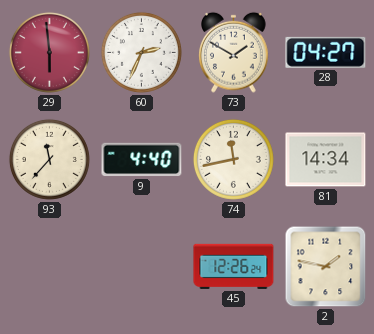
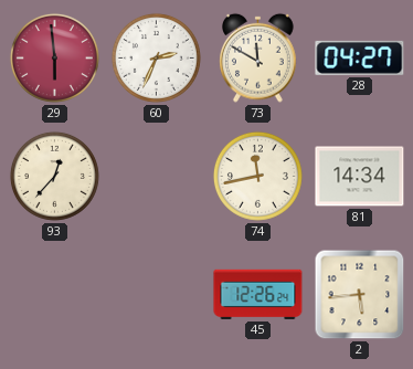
73: 1:50 -> 11:50 (258, 57)
93: 11:37 -> 12:37 (54, 176)
9: 4:40 -> none (142, 160)
2: 1:47 -> 5:44 (360, 295)
